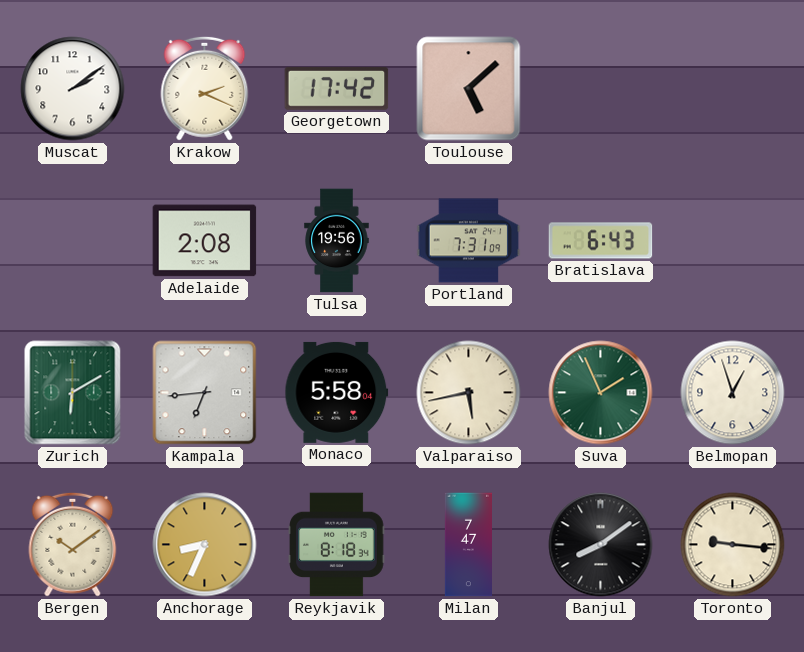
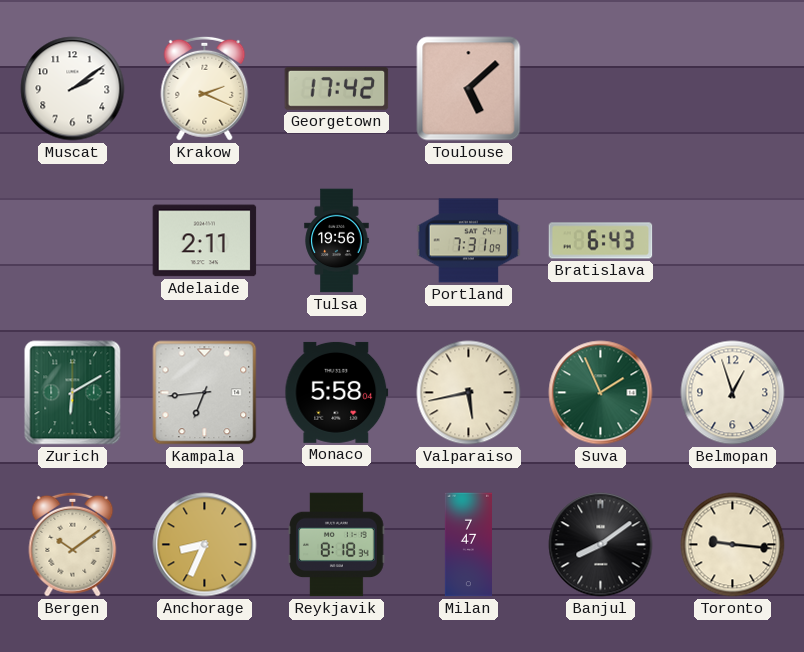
Adelaide: 2:08 -> 2:11 (205, 241)
